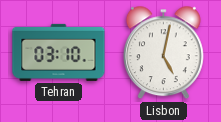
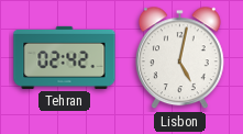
Tehran: 03:10 -> 02:42 (65, 57)
